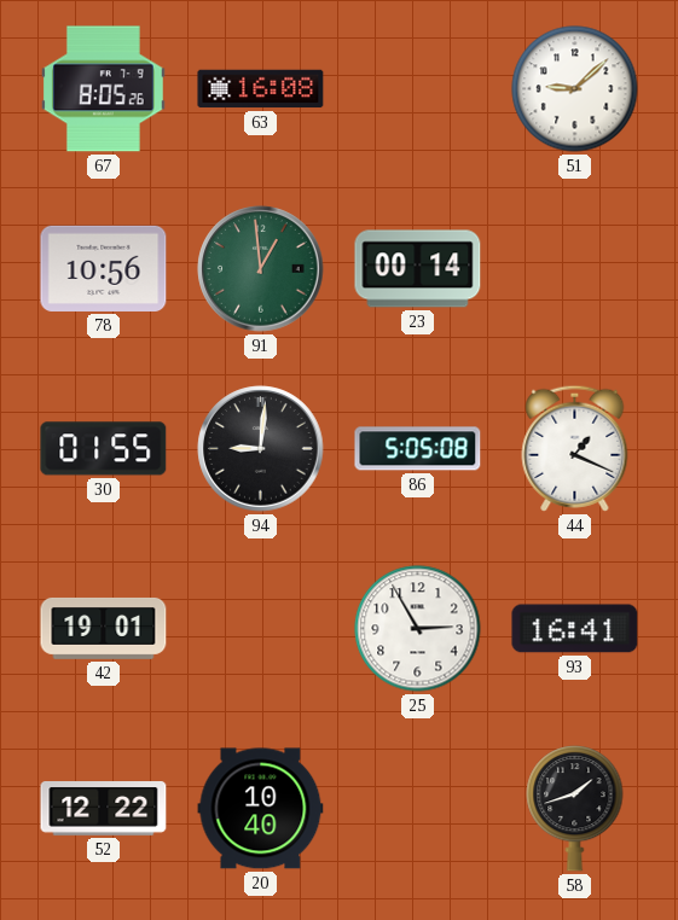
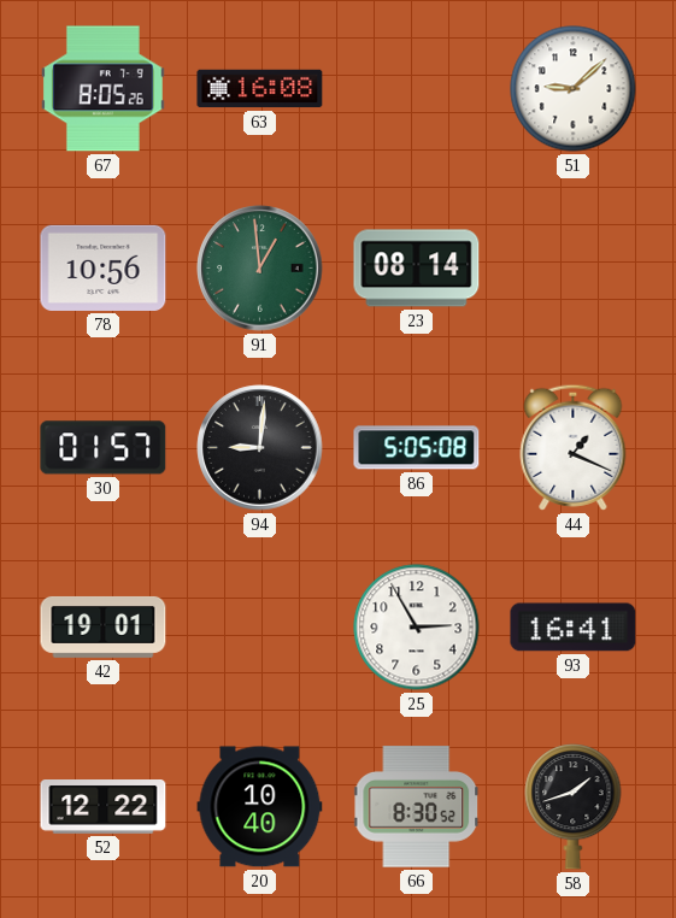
23: 00:14 -> 08:14 (417, 269)
30: 01:55 -> 01:57 (104, 448)
66: none -> 8:30 (417, 807)
